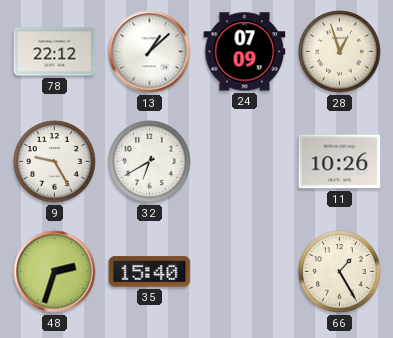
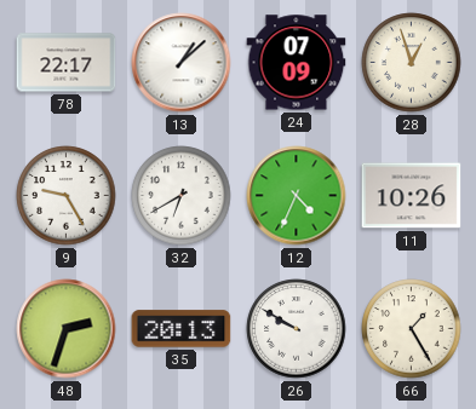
78: 22:12 -> 22:17 (67, 63)
12: none -> 4:34 (297, 196)
35: 15:40 -> 20:13 (182, 329)
26: none -> 9:50 (297, 329)
